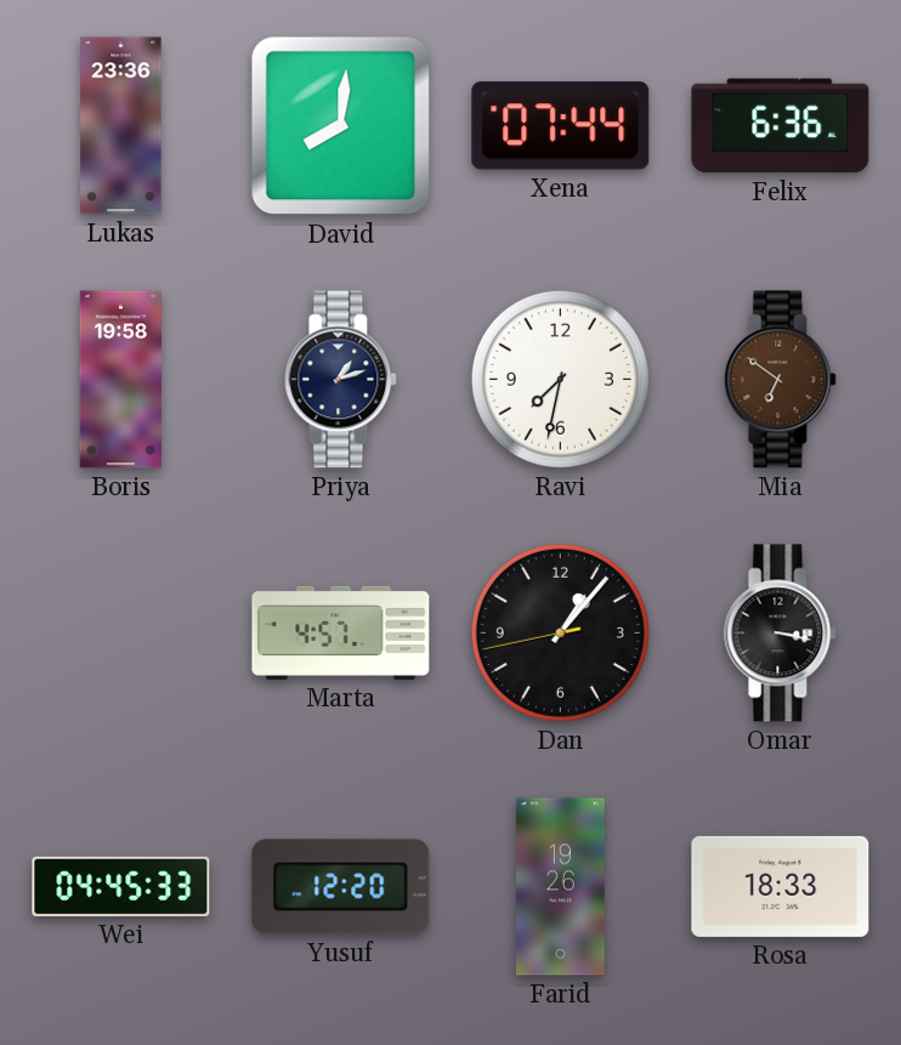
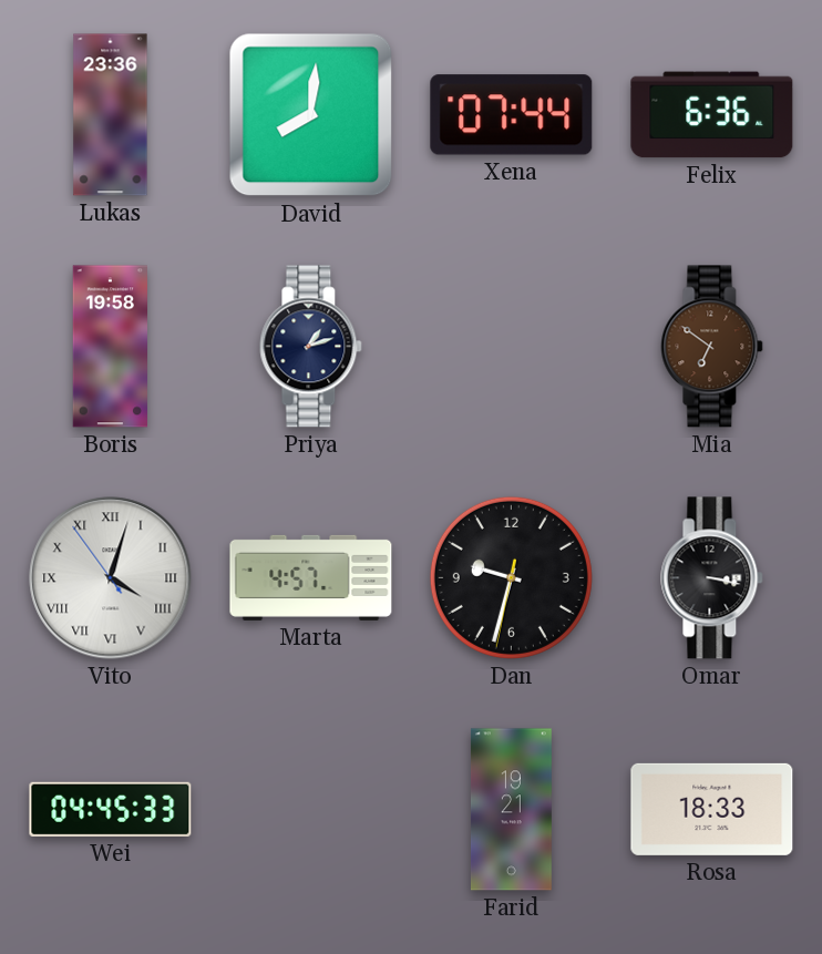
Ravi: 7:32 -> none (560, 379)
Vito: none -> 4:02 (111, 578)
Dan: 1:06 -> 9:32 (511, 577)
Yusuf: 12:20 -> none (341, 887)
Farid: 19:26 -> 19:21 (511, 810)
